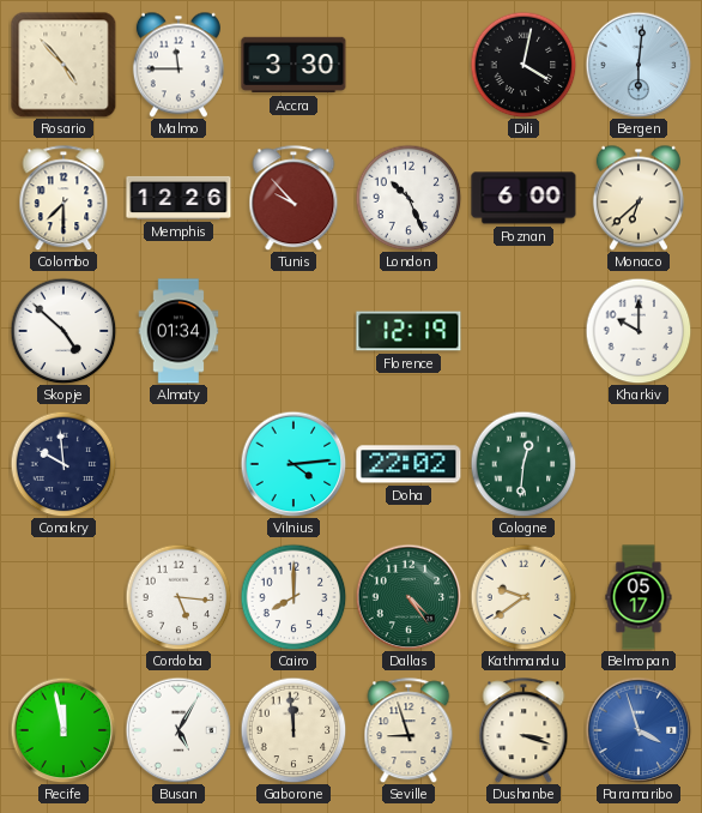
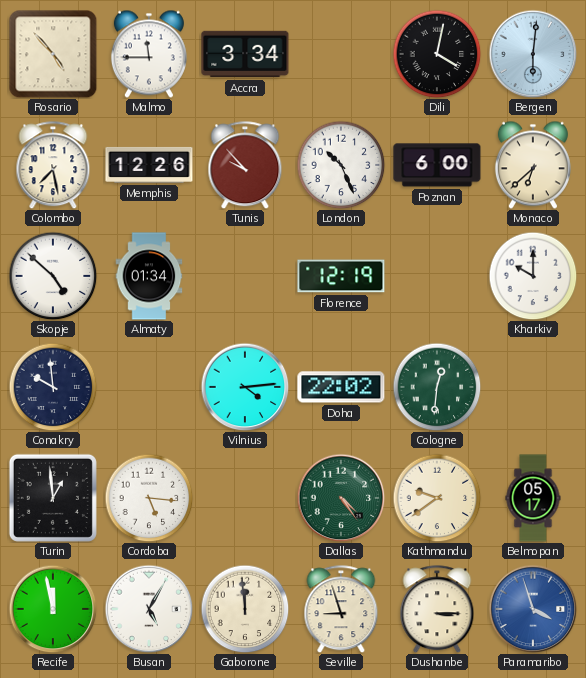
Accra: 3:30 -> 3:34 (245, 54)
Colombo: 7:30 -> 7:28 (53, 165)
Turin: none -> 12:59 (53, 498)
Cairo: 8:00 -> none (293, 597)
Dushanbe: 3:18 -> 3:15 (437, 609)
